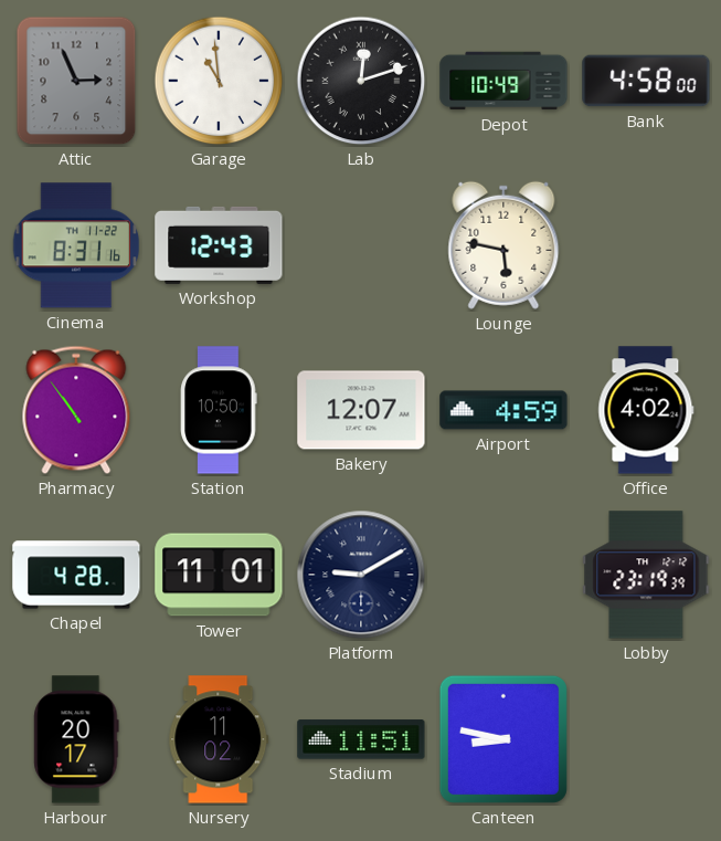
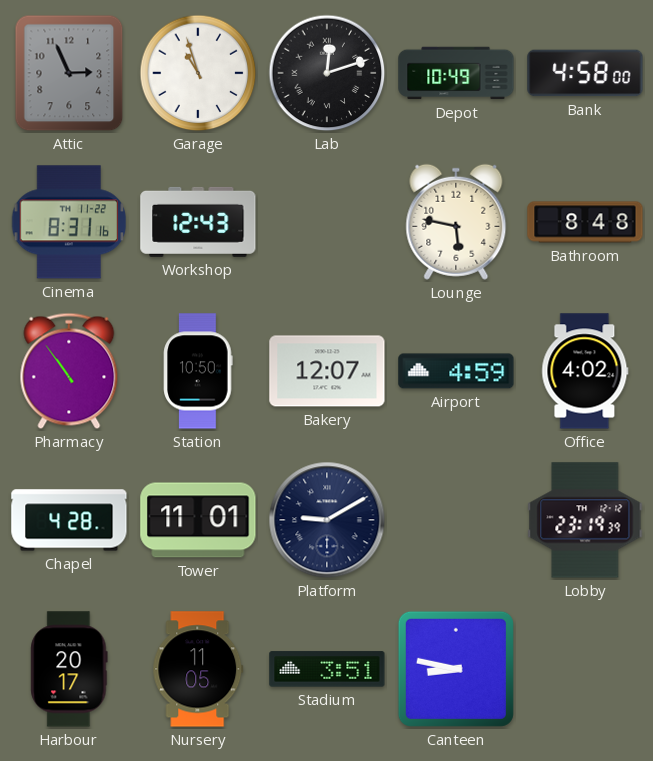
Garage: 10:59 -> 10:57 (198, 73)
Bathroom: none -> 8:48 (585, 222)
Nursery: 11:02 -> 11:05 (198, 669)
Stadium: 11:51 -> 3:51 (327, 669)
